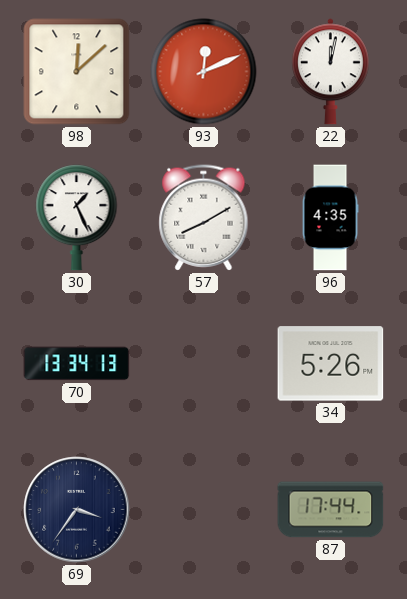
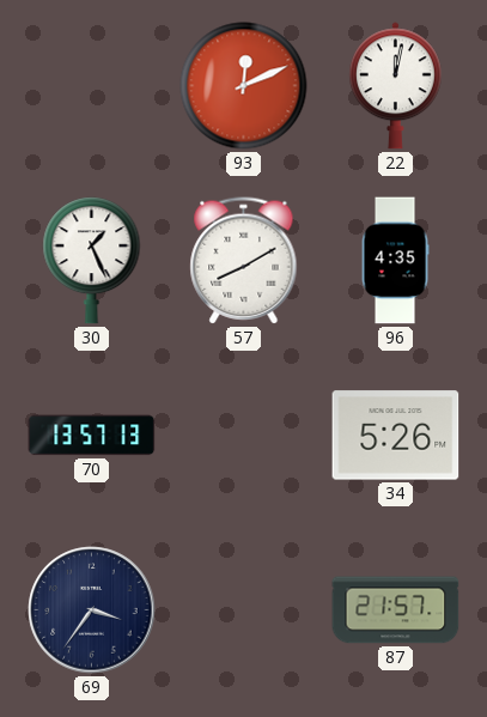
98: 12:08 -> none (77, 72)
70: 13:34 -> 13:57 (92, 436)
87: 17:44 -> 21:57 (396, 610)
